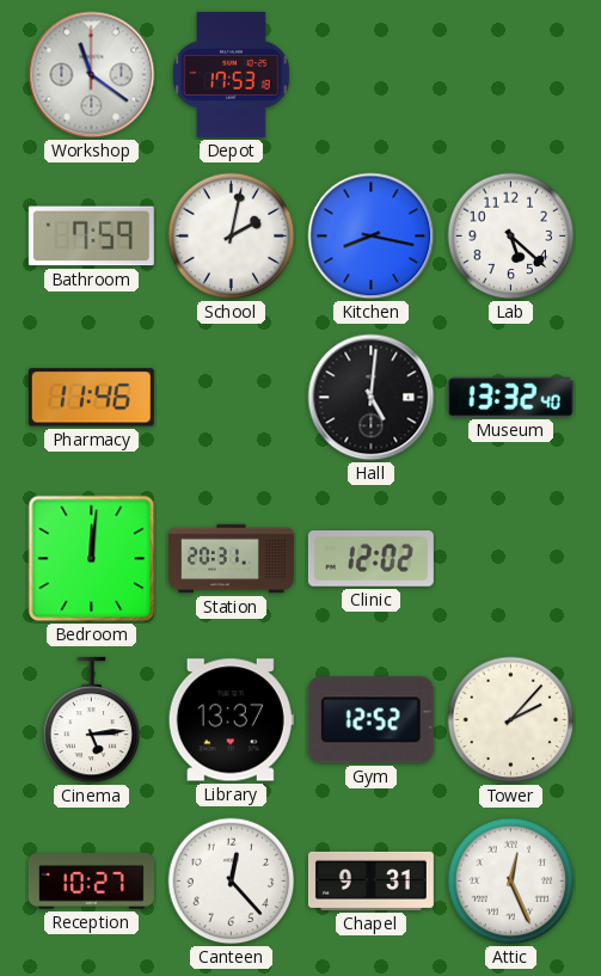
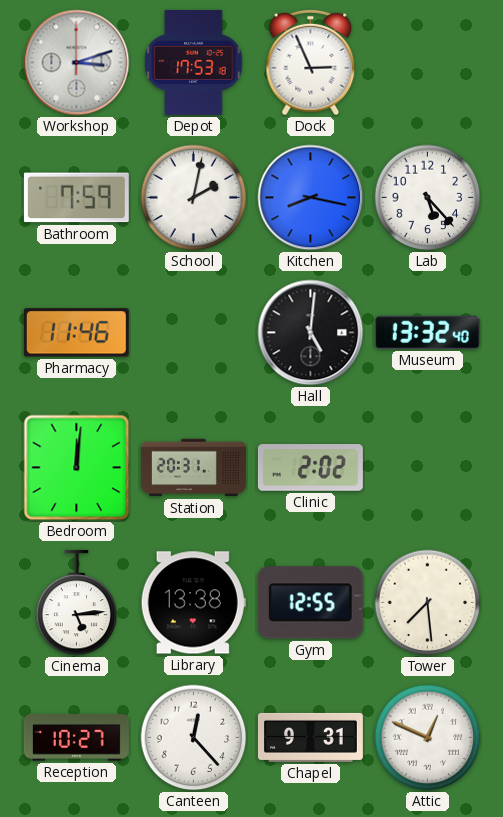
Workshop: 11:21 -> 3:12 (77, 63)
Dock: none -> 2:56 (311, 63)
Lab: 5:22 -> 5:23 (428, 198)
Clinic: 12:02 -> 2:02 (310, 468)
Library: 13:37 -> 13:38 (193, 603)
Gym: 12:52 -> 12:55 (310, 603)
Tower: 2:07 -> 7:29 (428, 603)
Attic: 12:26 -> 12:49 (428, 738)
